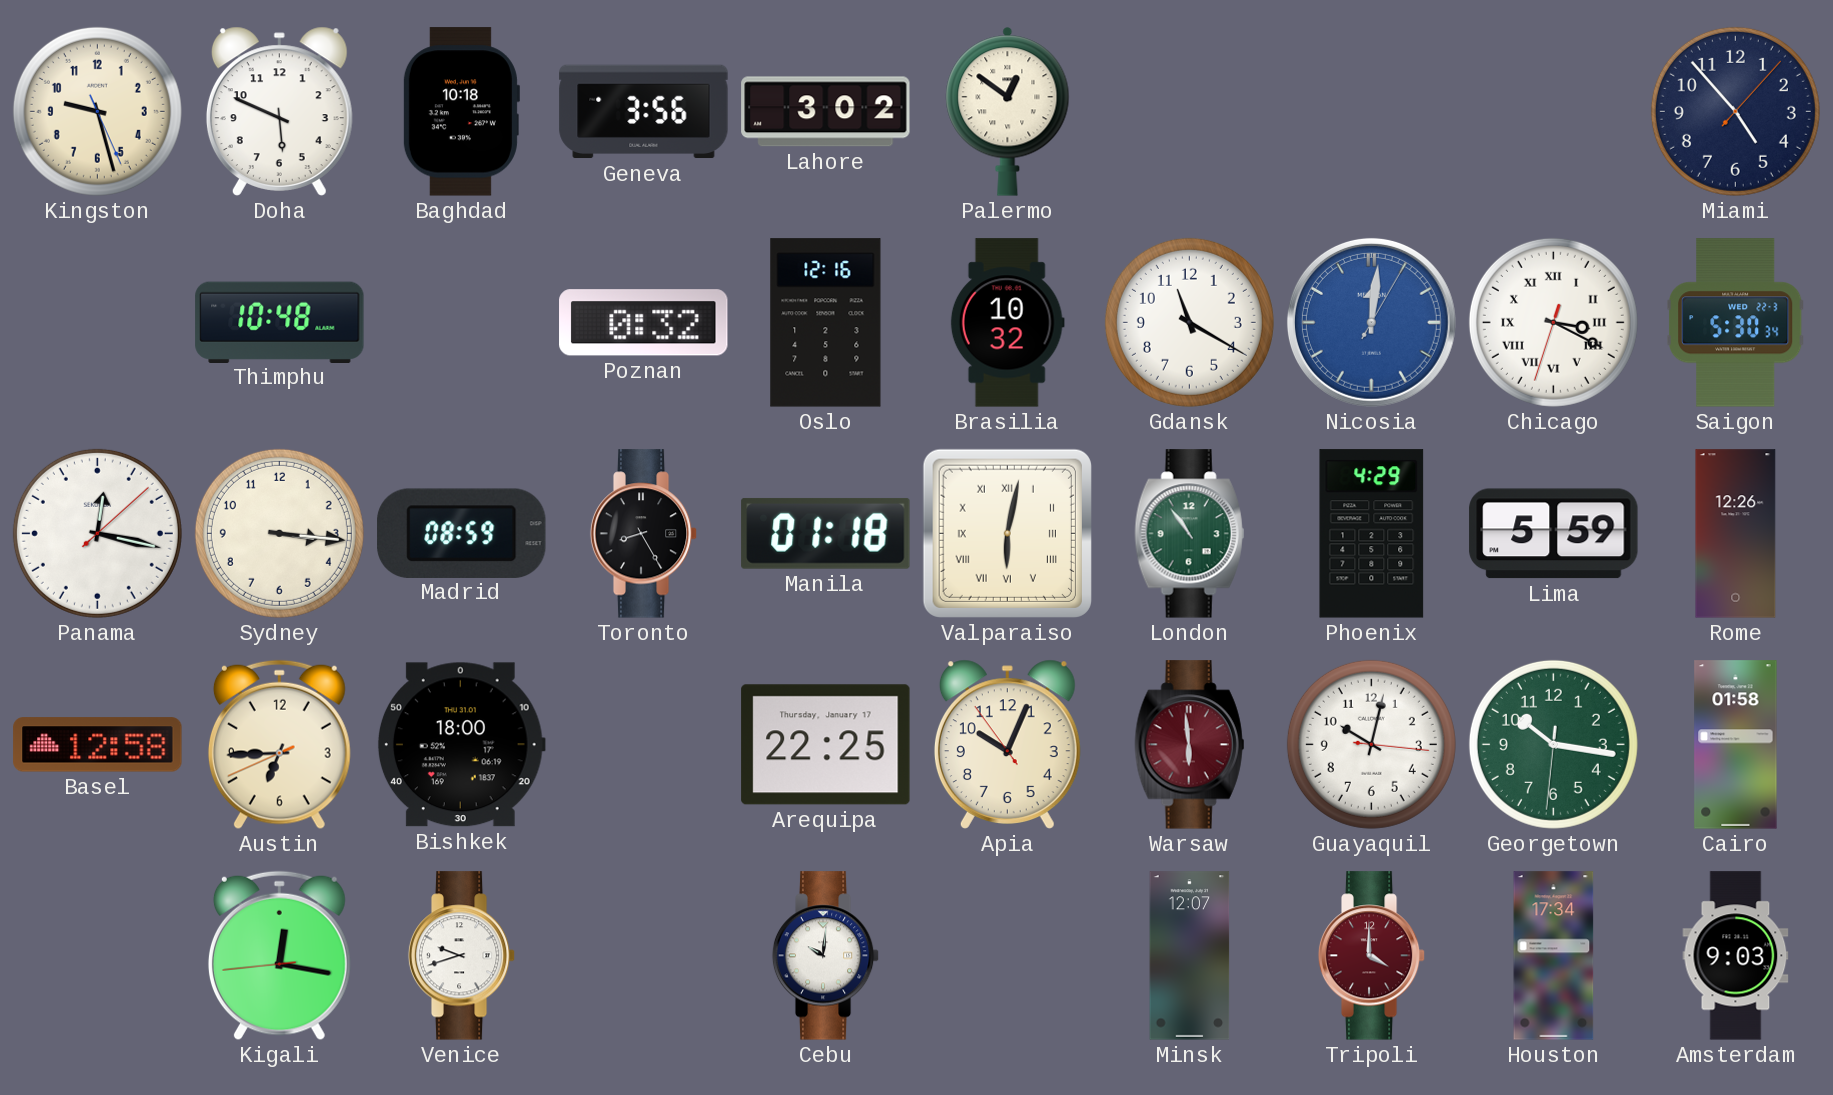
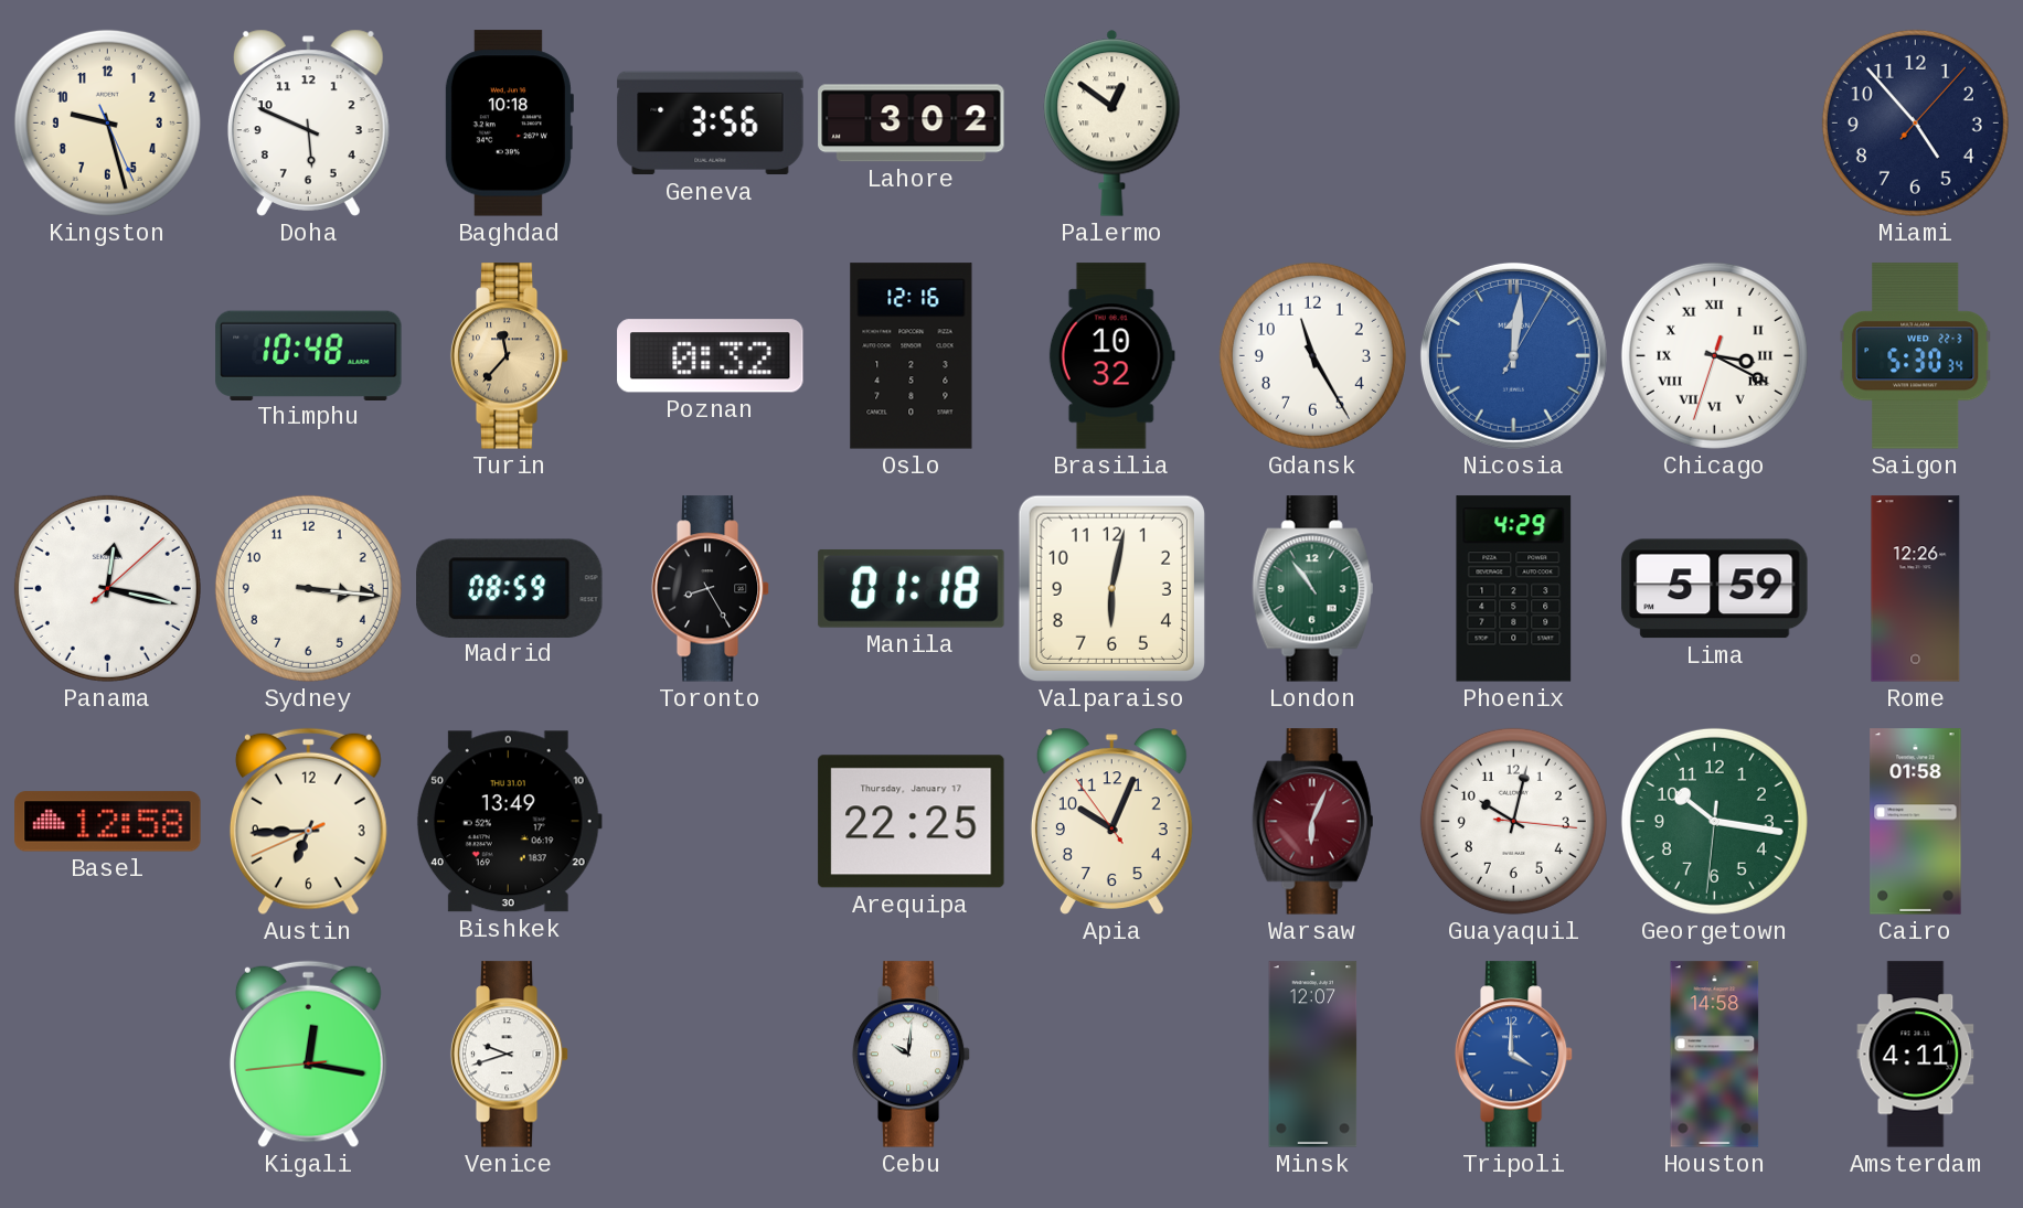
Turin: none -> 11:37 (510, 356)
Gdansk: 11:20 -> 11:25 (1312, 355)
Valparaiso numerals: Roman -> Arabic (1111, 588)
Bishkek: 18:00 -> 13:49 (509, 822)
Warsaw: 5:59 -> 6:04 (1313, 822)
Tripoli dial: burgundy -> blue (1514, 1055)
Houston: 17:34 -> 14:58 (1715, 1055)
Amsterdam: 9:03 -> 4:11 (1916, 1055)
